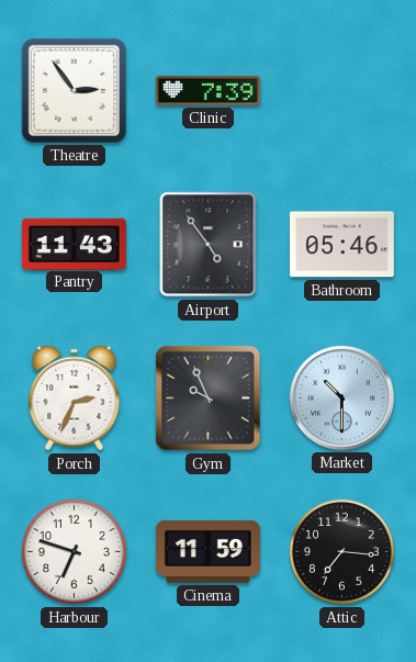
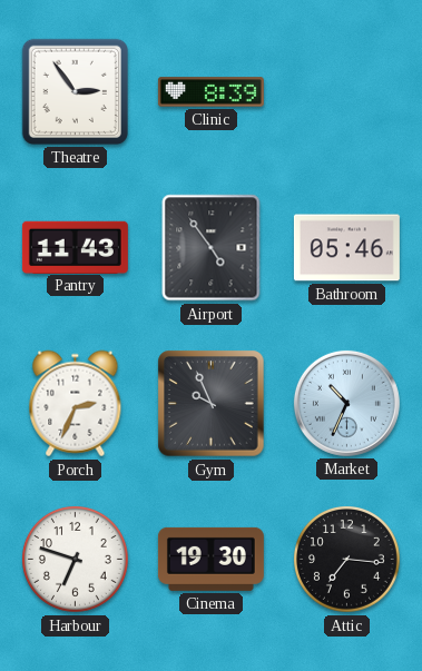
Clinic: 7:39 -> 8:39 (210, 92)
Market: 10:30 -> 10:34 (346, 403)
Cinema: 11:59 -> 19:30 (210, 559)
